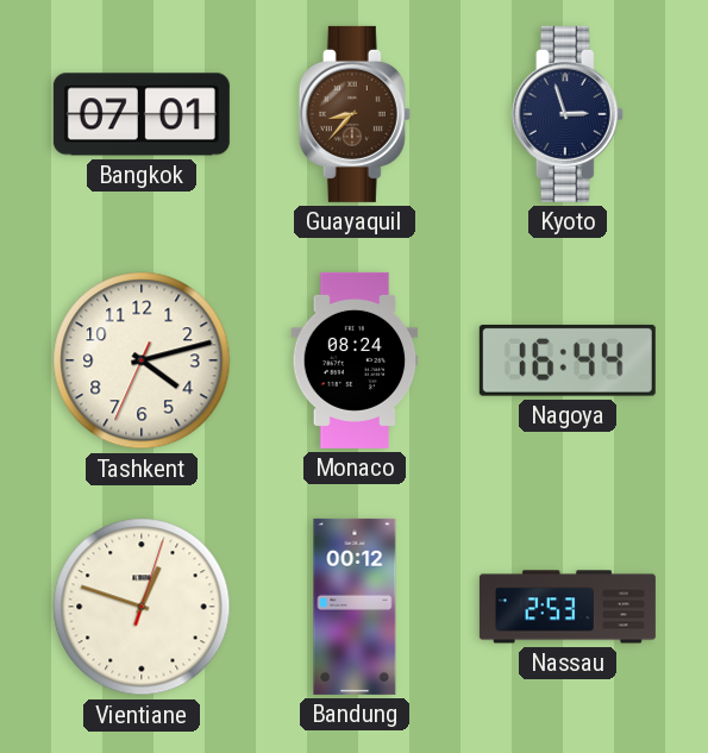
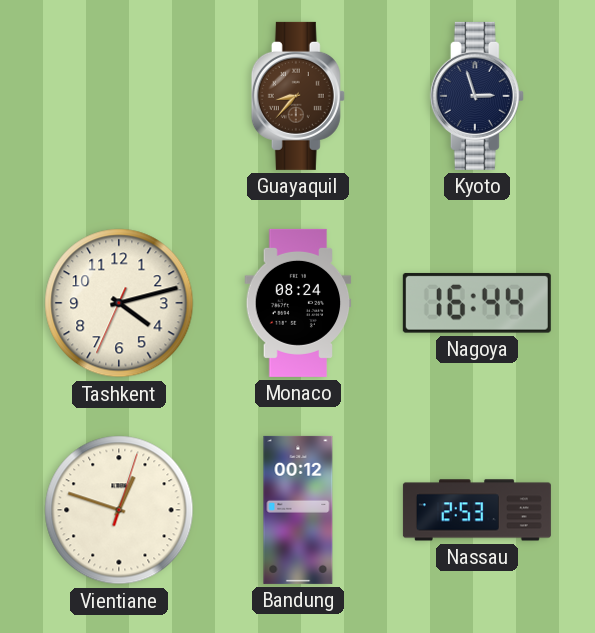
Bangkok: 07:01 -> none (142, 114)
